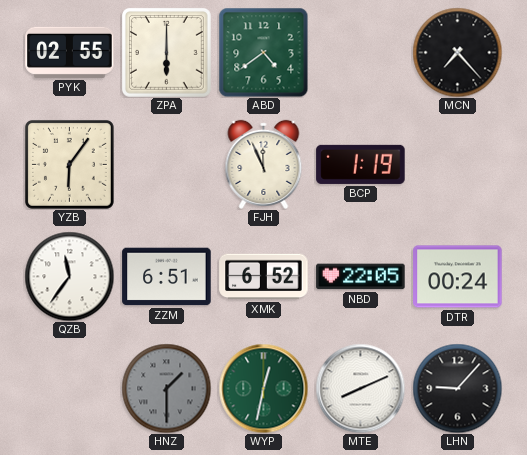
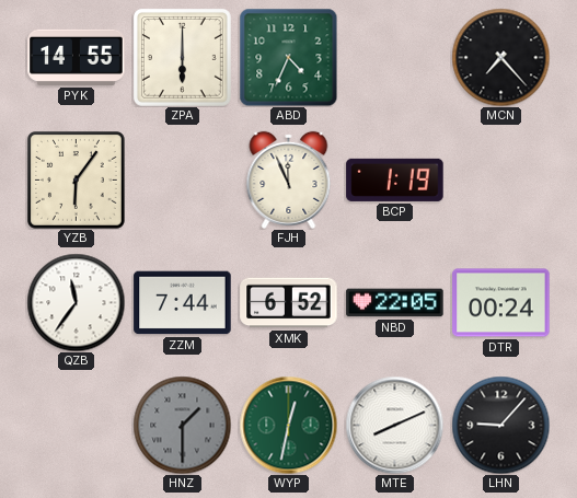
PYK: 02:55 -> 14:55 (77, 57)
ABD: 4:39 -> 4:34 (288, 57)
ZZM: 6:51 -> 7:44 (183, 303)
